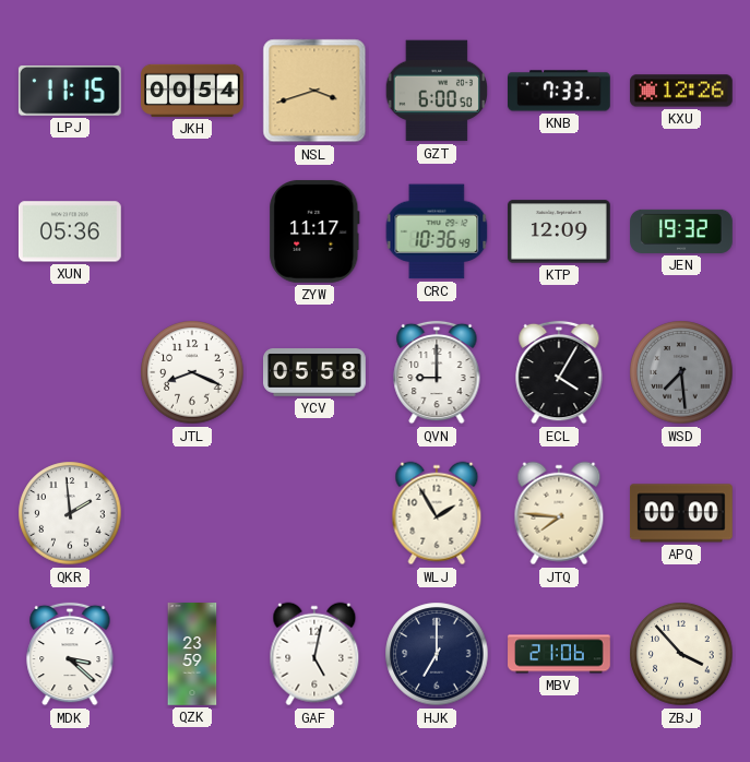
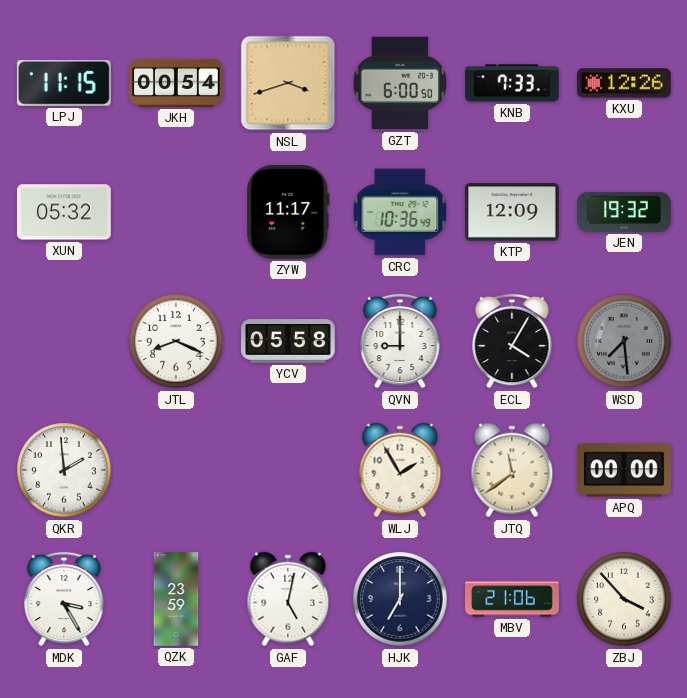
XUN: 05:36 -> 05:32 (64, 212)
JTQ: 7:46 -> 11:39 (512, 470)
MDK: 3:22 -> 3:25 (64, 599)
